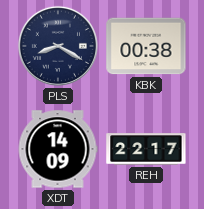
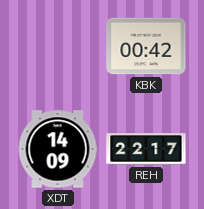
PLS: 8:20 -> none (58, 46)
KBK: 00:38 -> 00:42 (146, 46)
